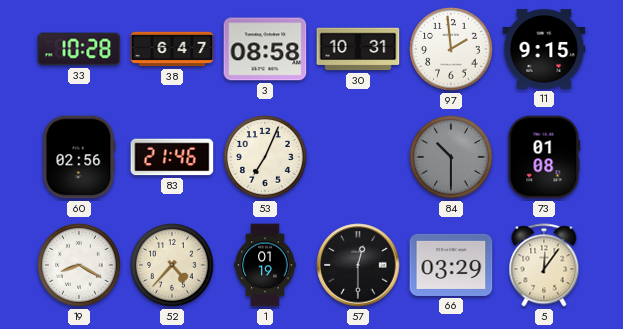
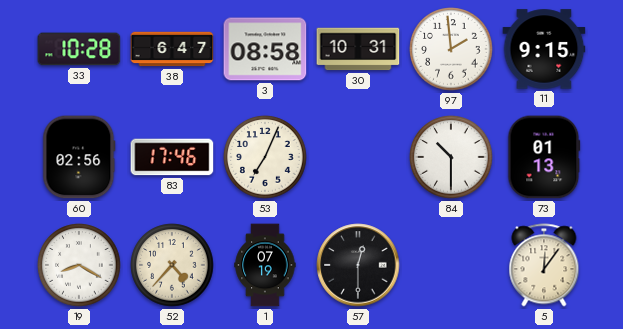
83: 21:46 -> 17:46 (172, 157)
84 dial: grey -> white (451, 157)
73: 01:08 -> 01:13 (544, 157)
1: 01:19 -> 07:19 (265, 265)
66: 03:29 -> none (451, 265)
